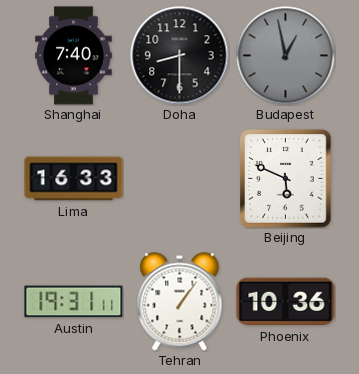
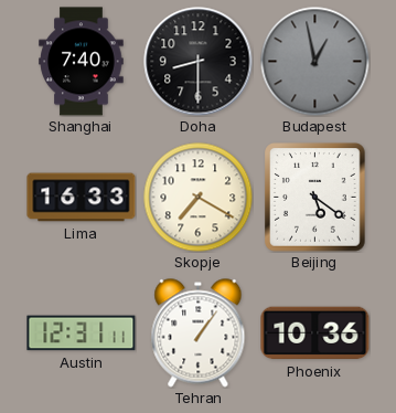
Skopje: none -> 7:20 (199, 198)
Beijing: 5:49 -> 5:21 (315, 198)
Austin: 19:31 -> 12:31 (82, 333)
